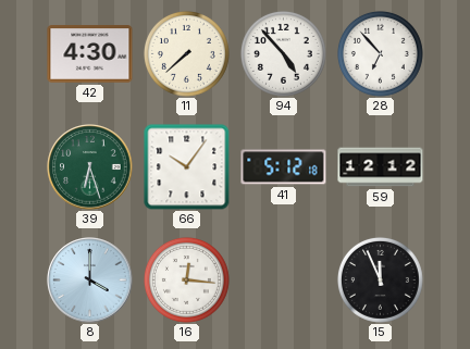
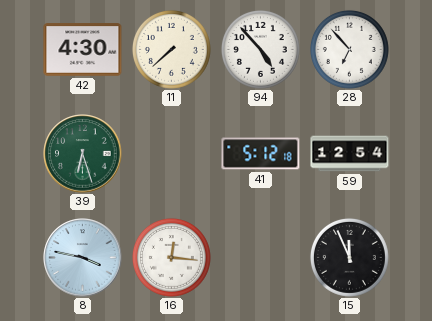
66: 10:06 -> none (187, 167)
59: 12:12 -> 12:54 (350, 154)
8: 4:00 -> 3:47 (83, 258)
